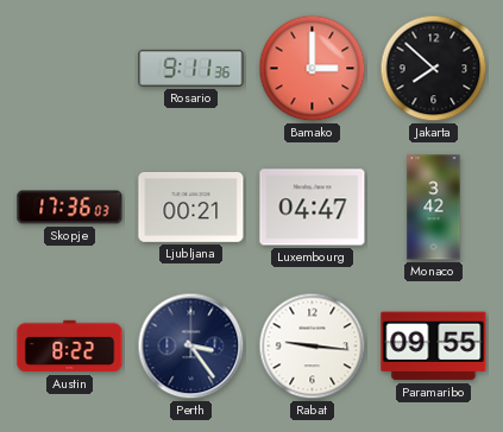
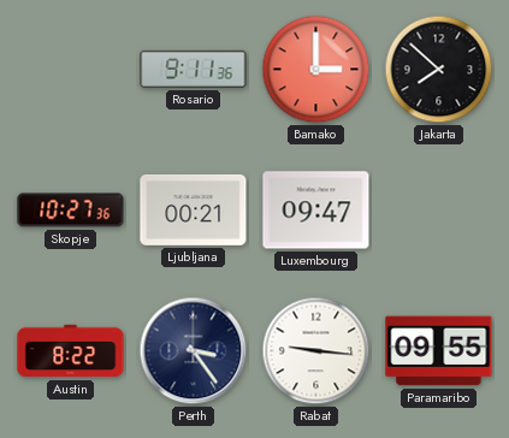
Skopje: 17:36 -> 10:27 (71, 211)
Luxembourg: 04:47 -> 09:47 (316, 211)
Monaco: 3:42 -> none (434, 208)
